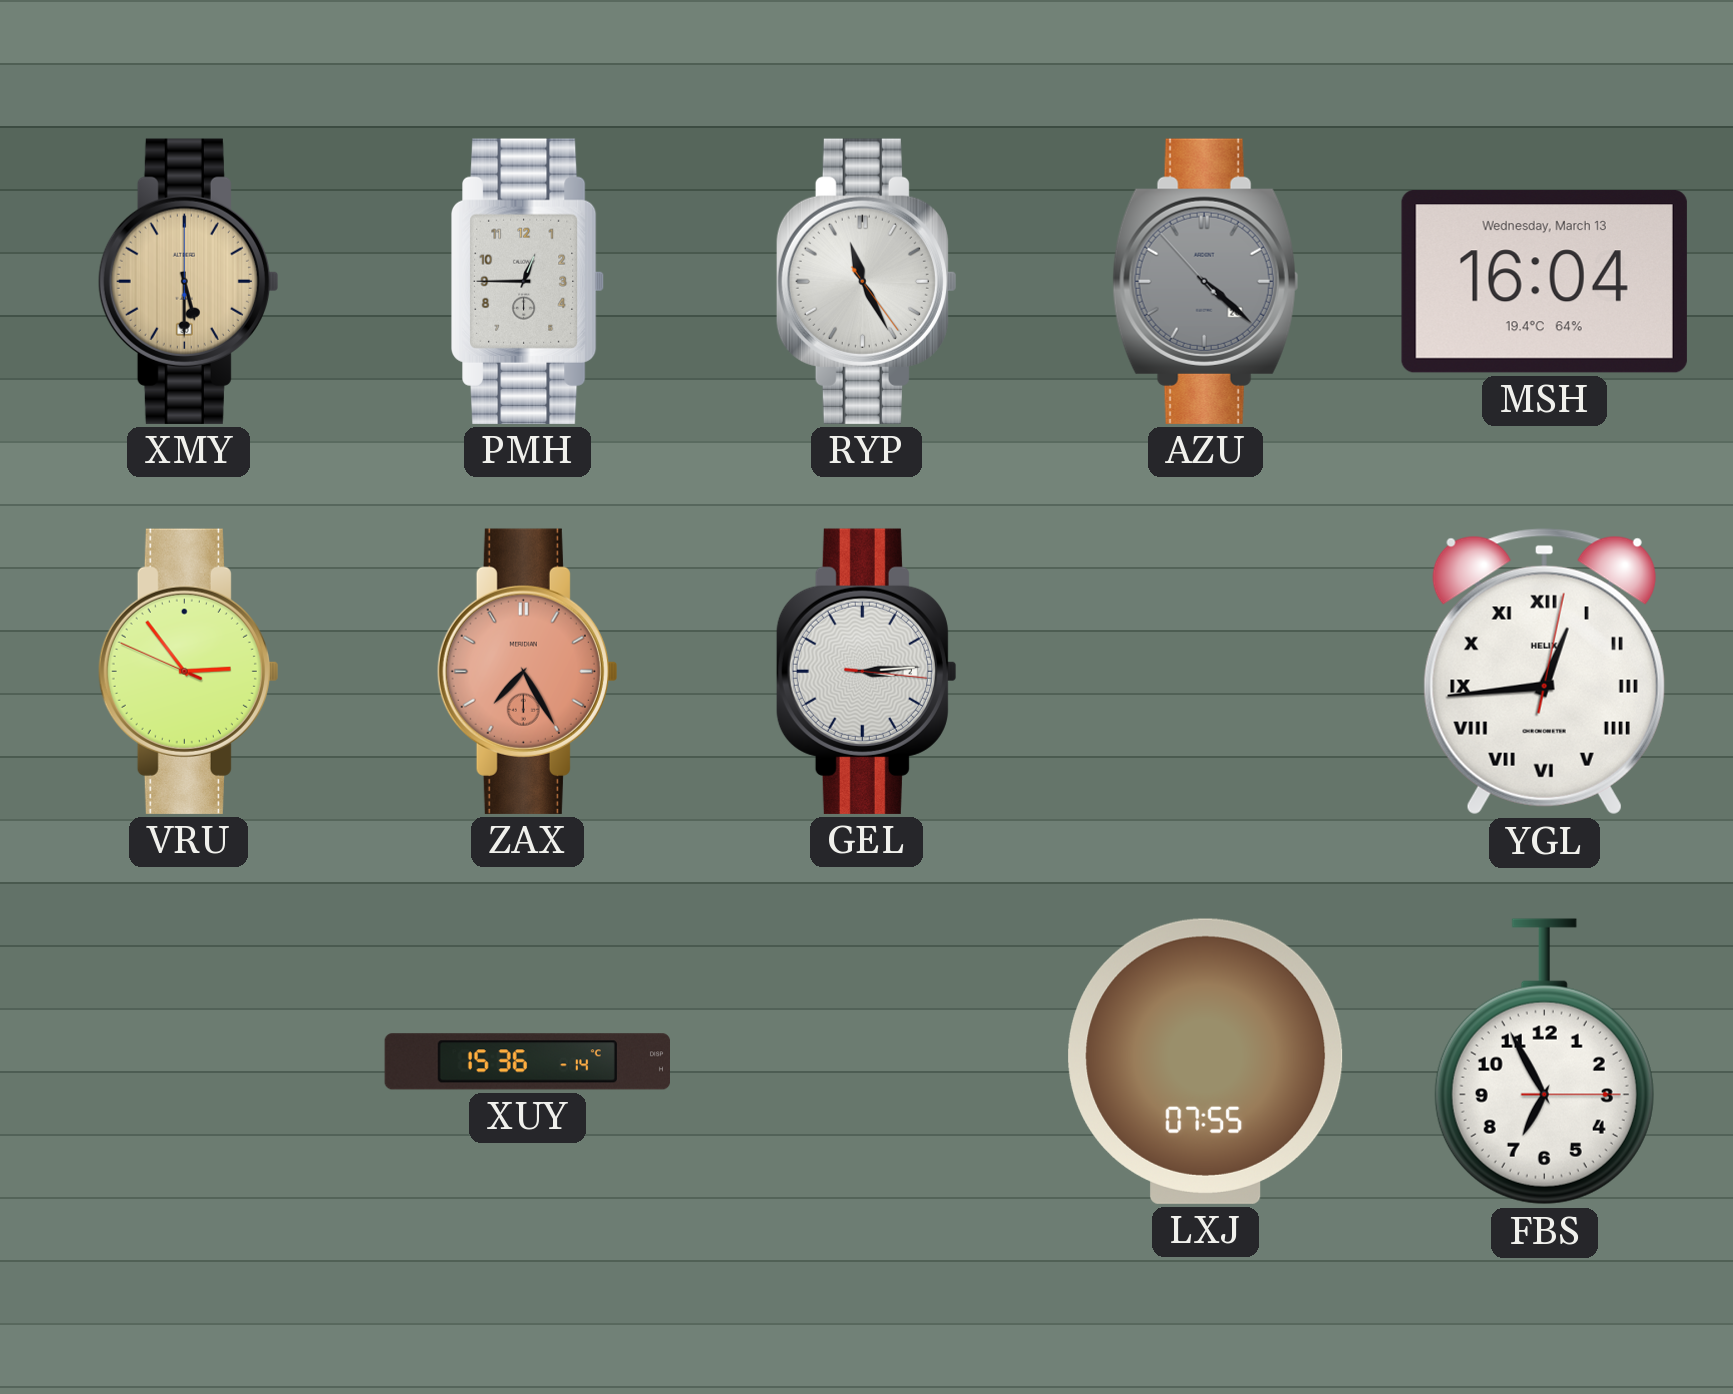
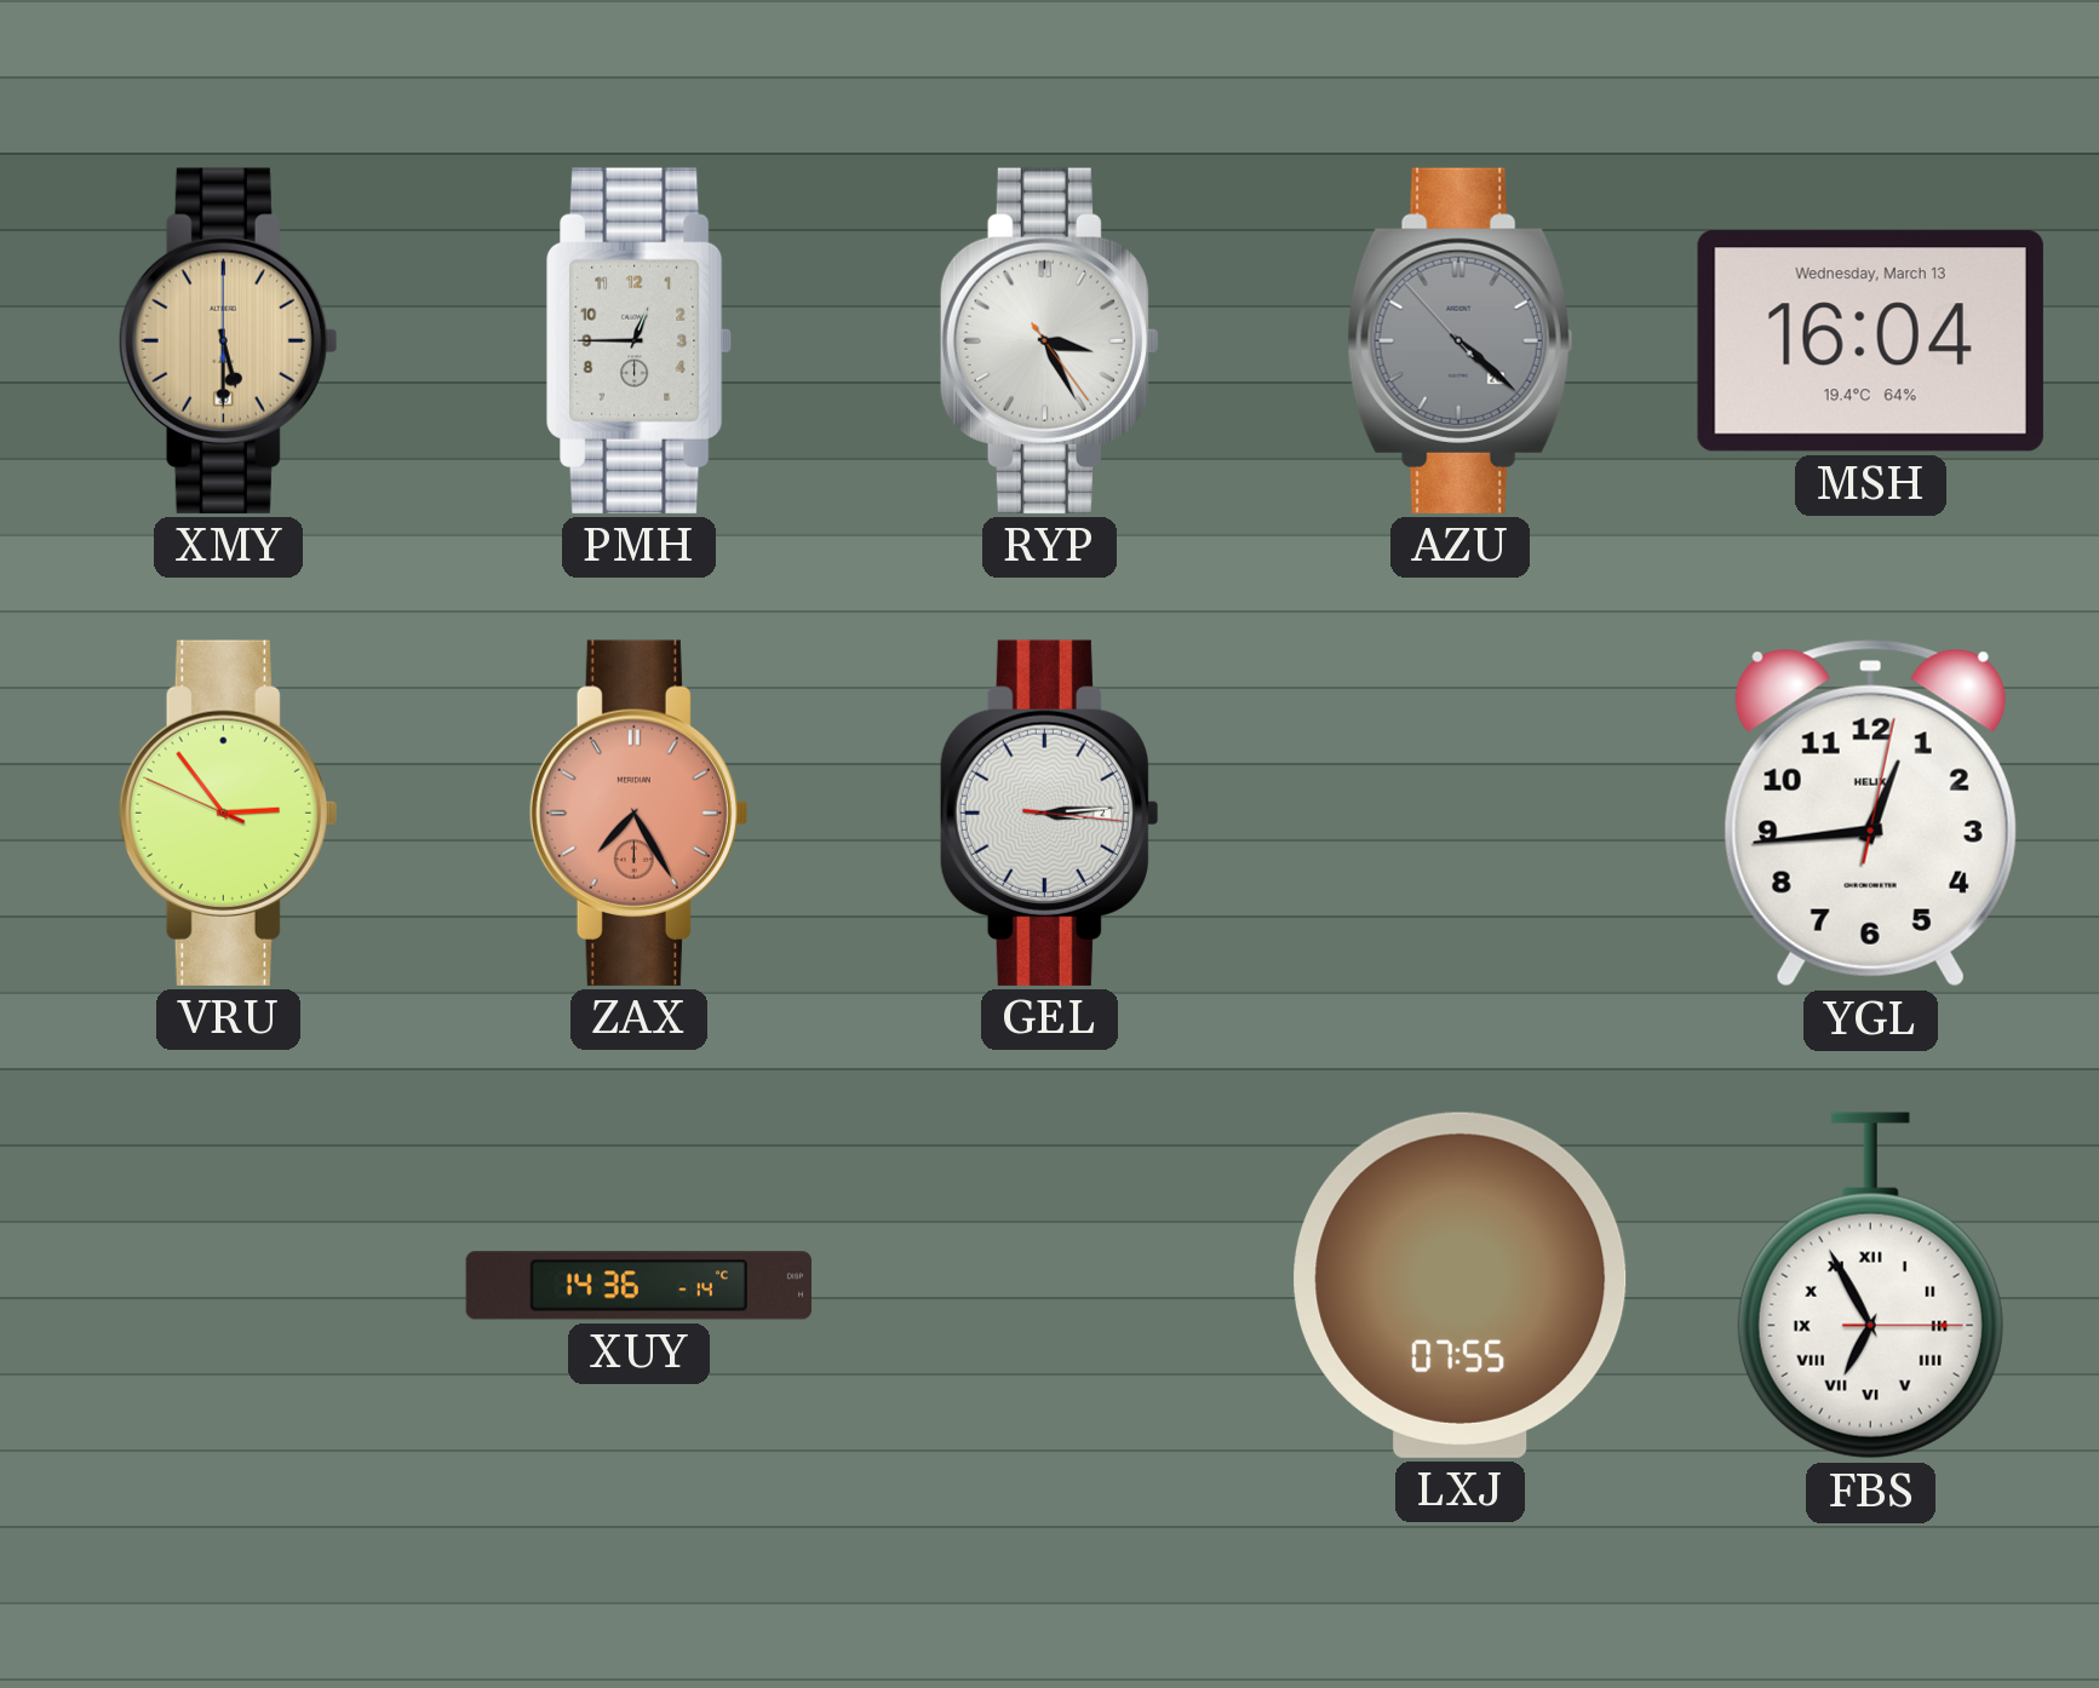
RYP: 11:25 -> 3:25 (1049, 340)
YGL numerals: Roman -> Arabic (1870, 814)
XUY: 15:36 -> 14:36 (638, 1286)
FBS numerals: Arabic -> Roman (1870, 1286)
